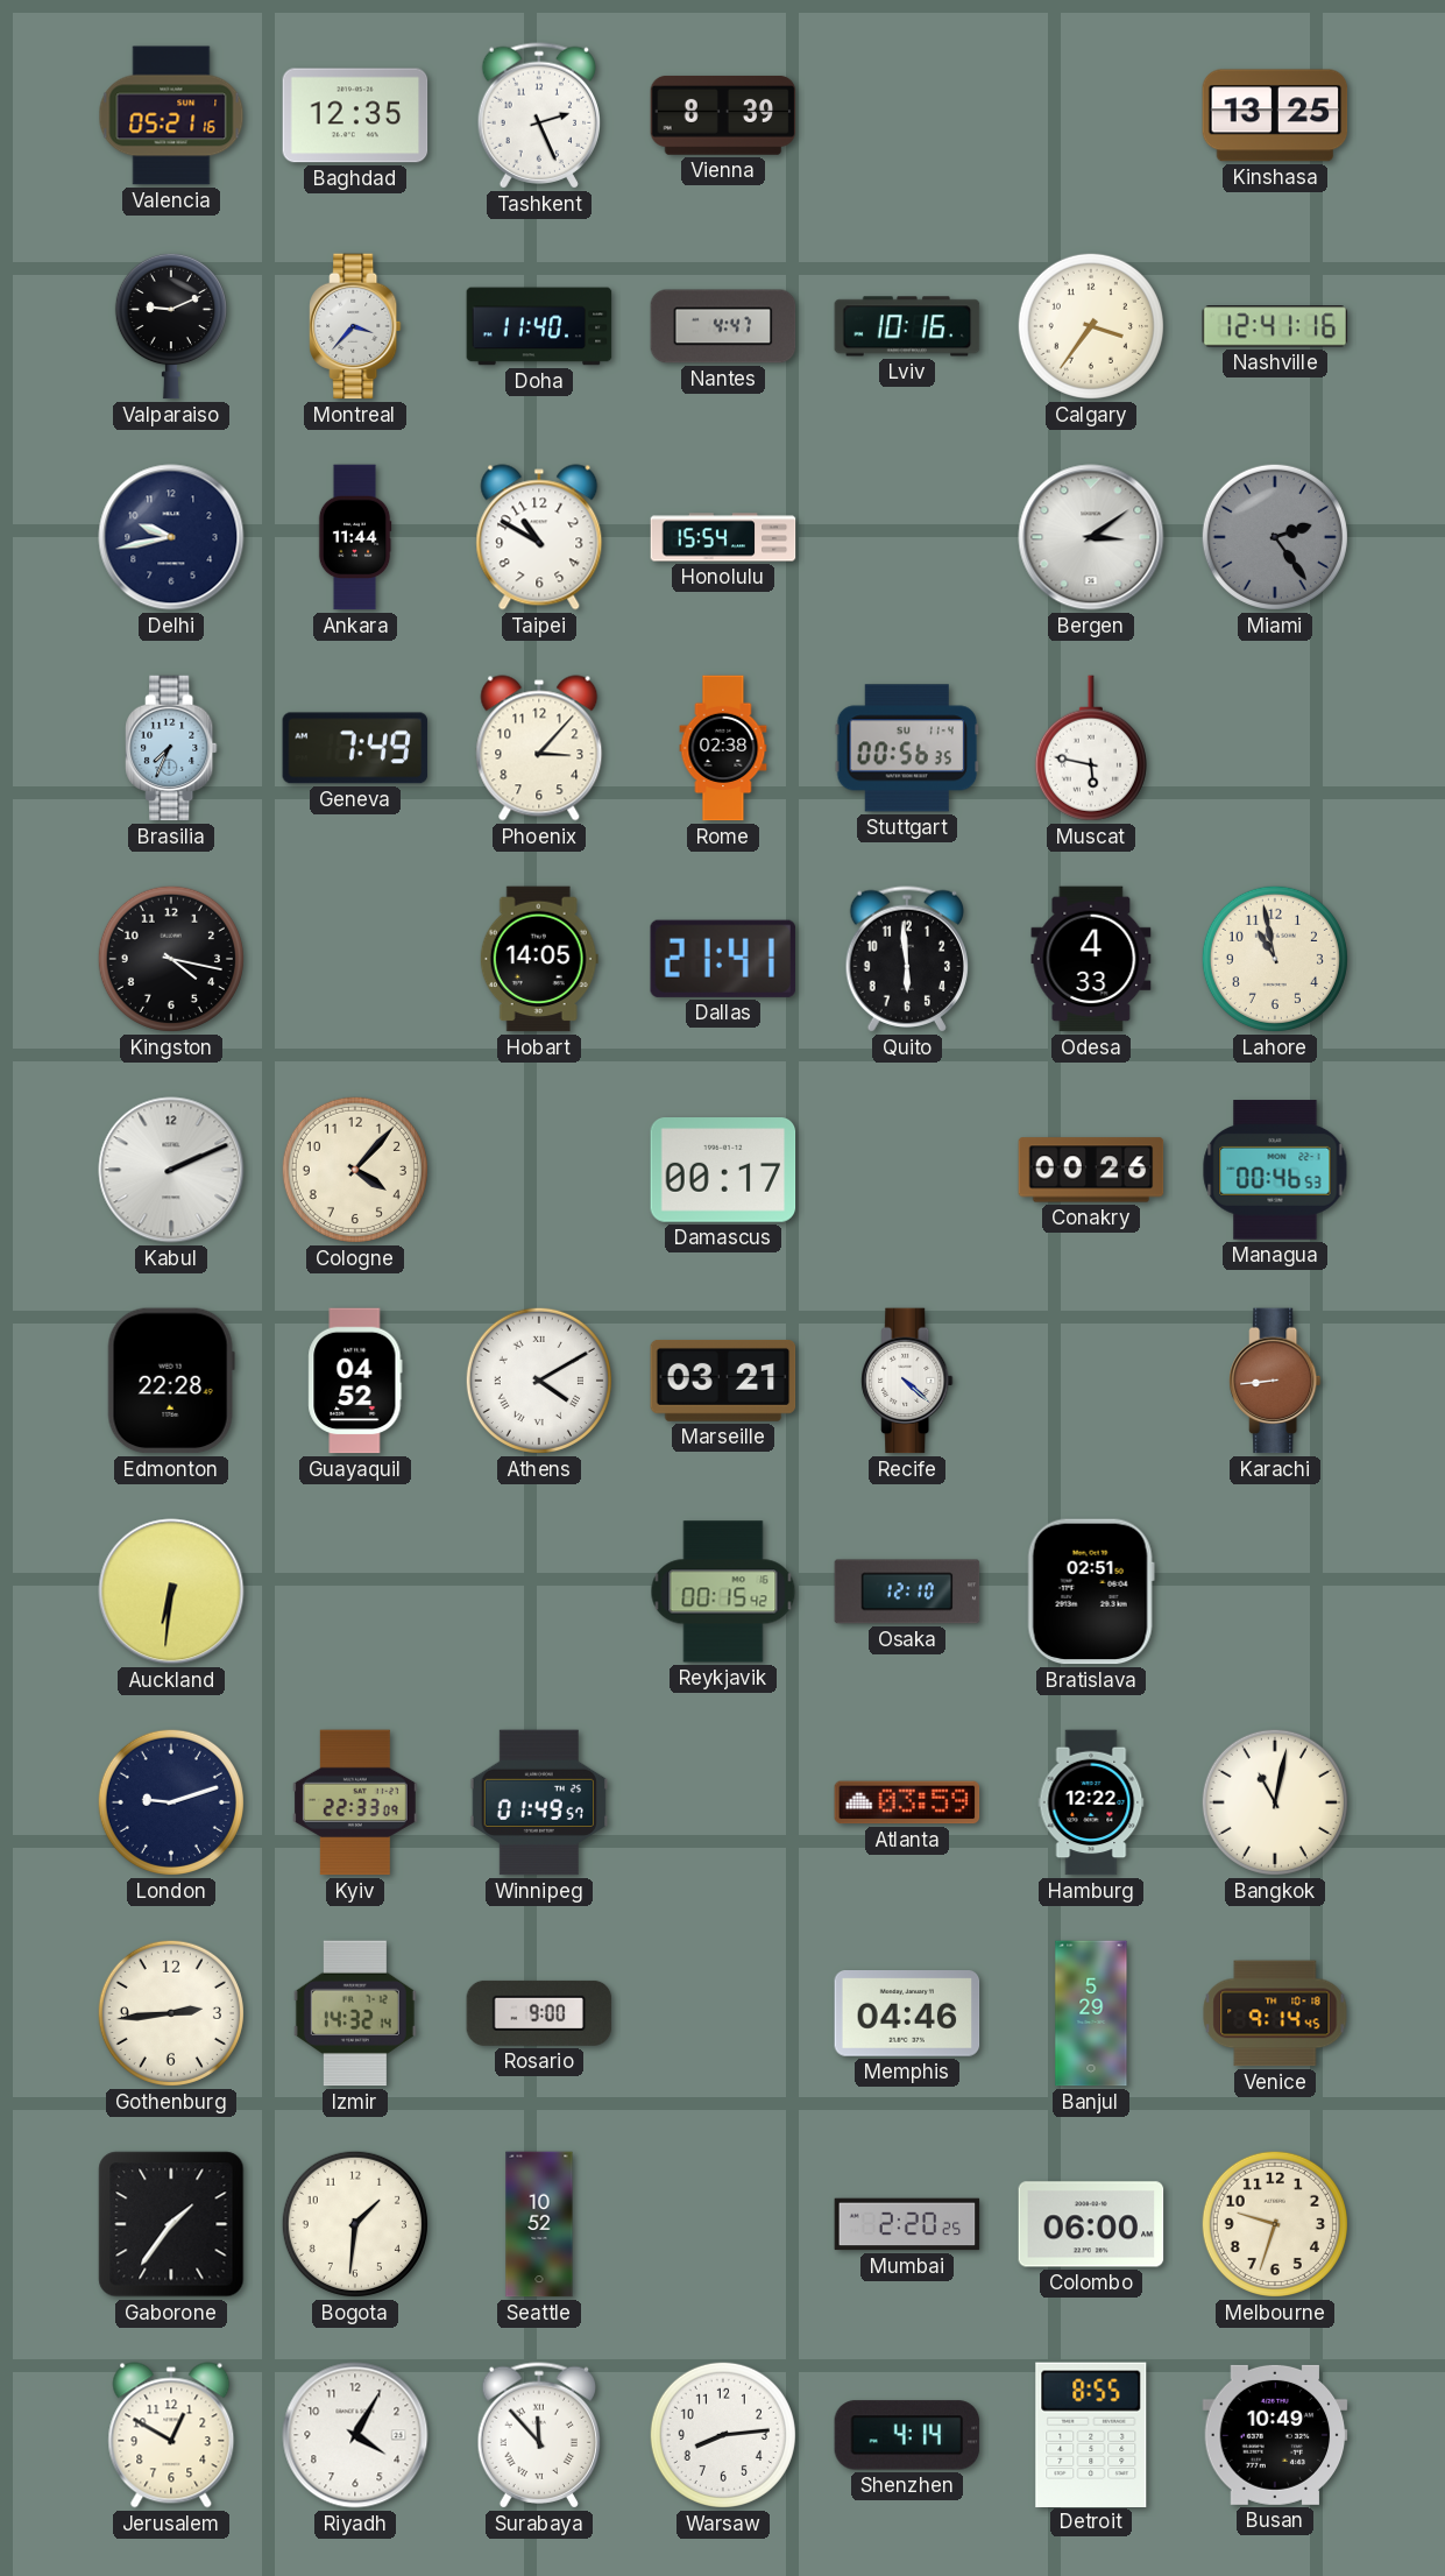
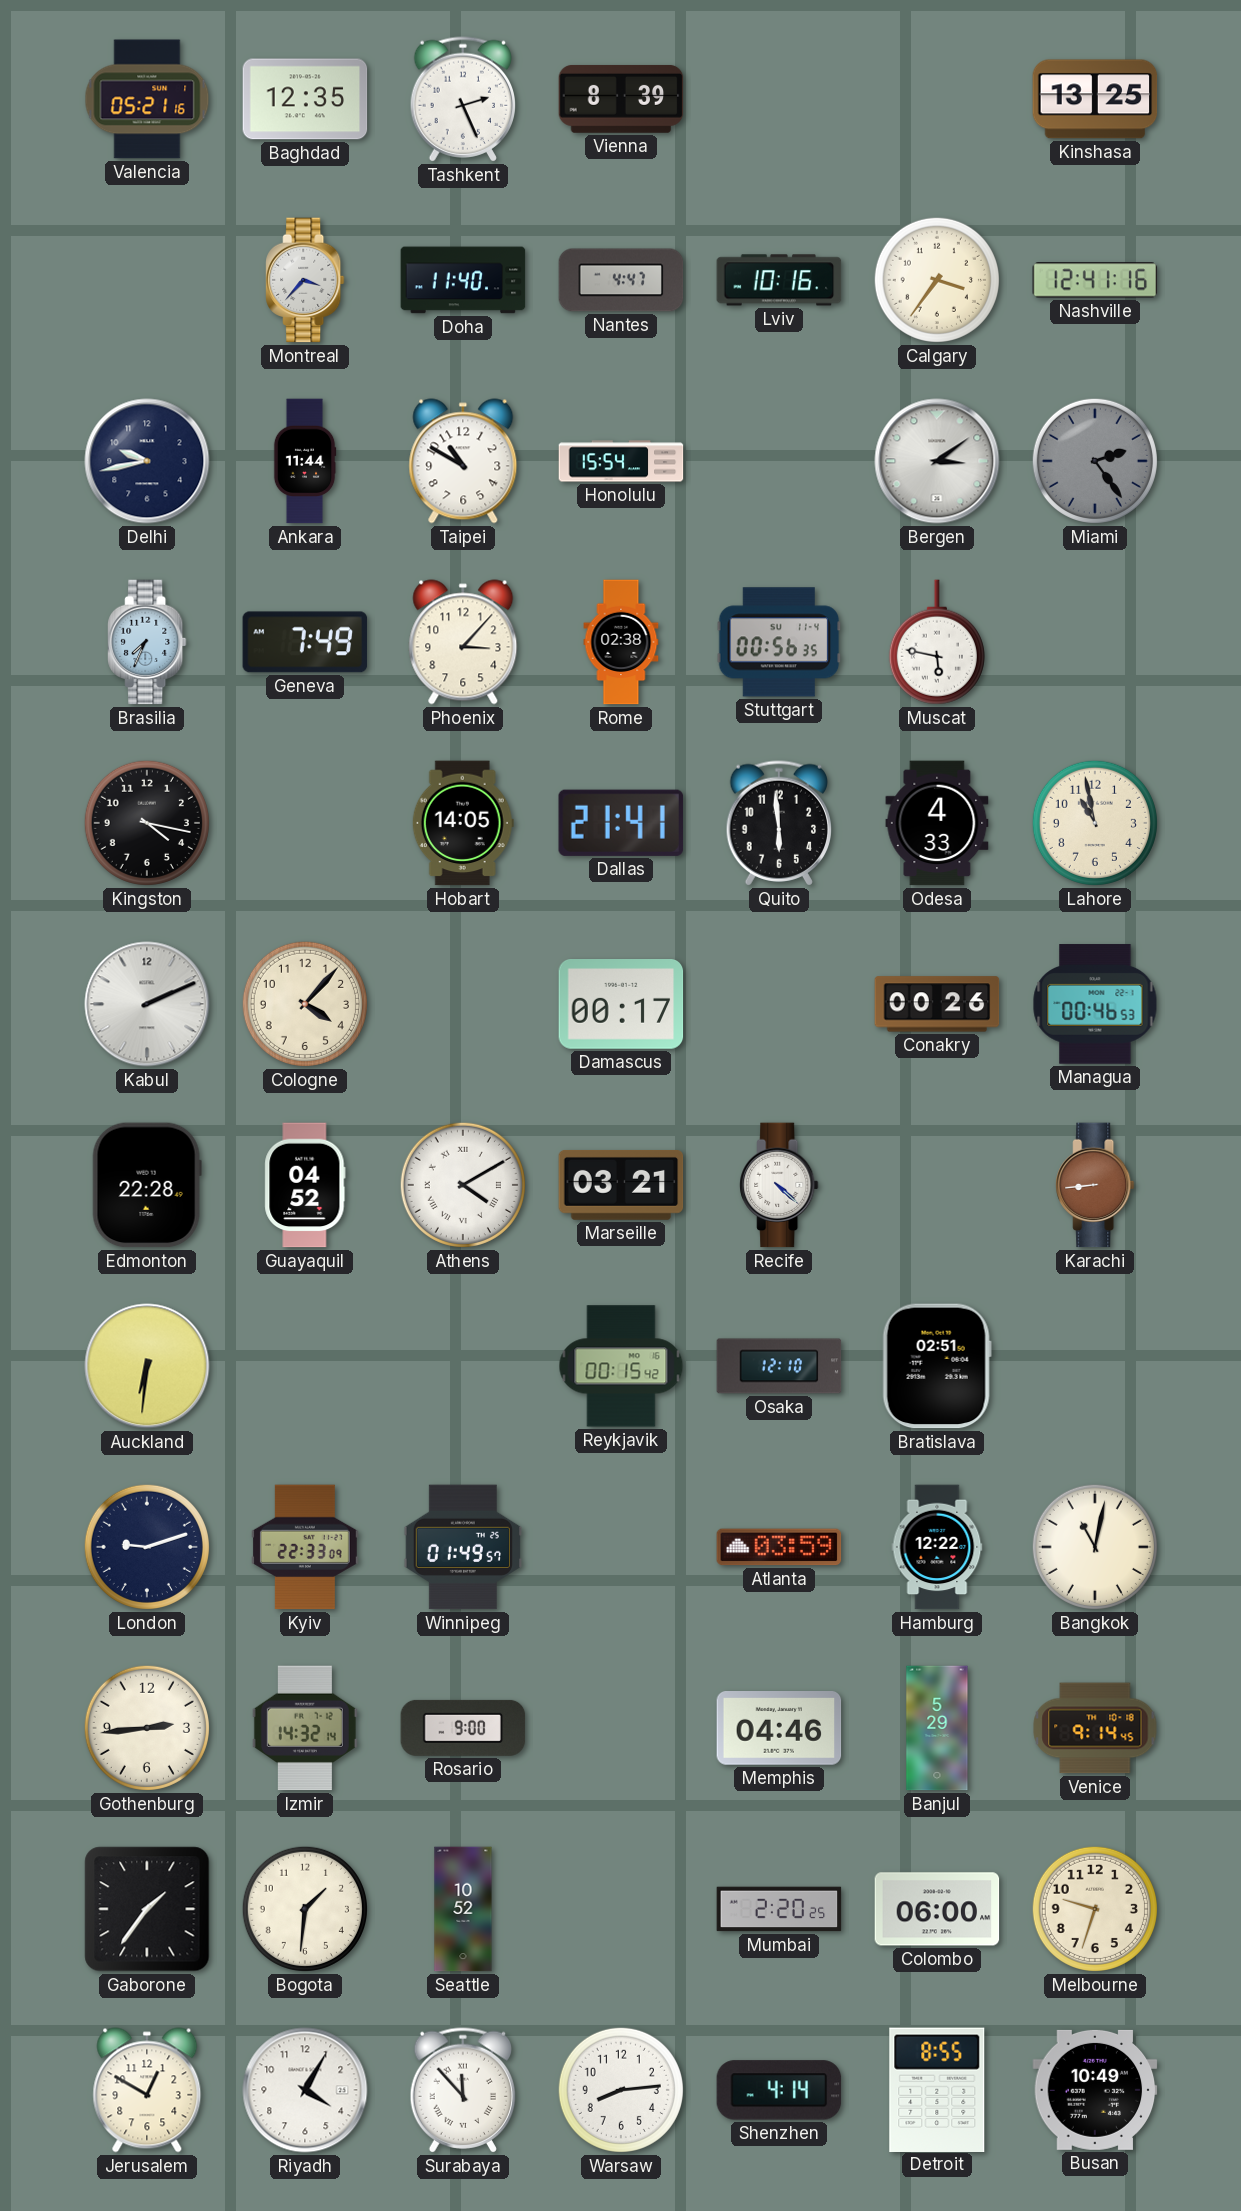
Valparaiso: 9:11 -> none (171, 326)
